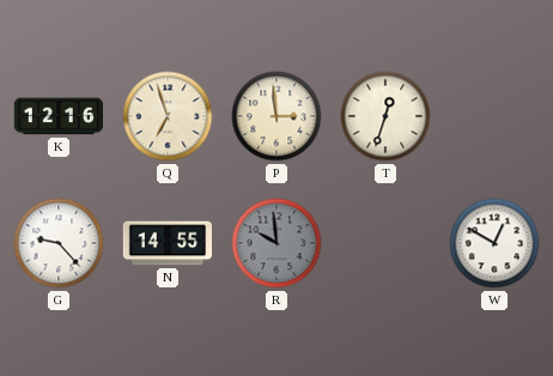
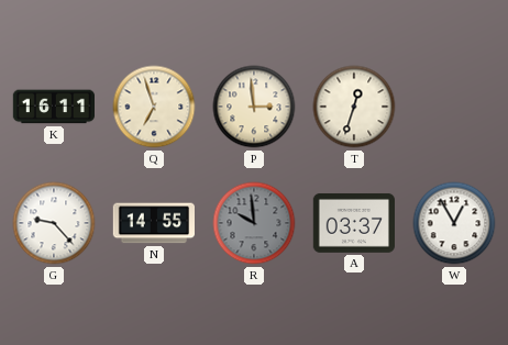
K: 12:16 -> 16:11 (53, 107)
A: none -> 03:37 (353, 223)
W: 12:50 -> 12:55 (454, 223)
